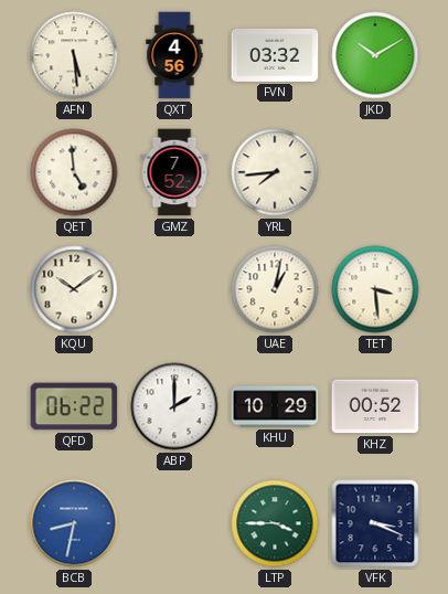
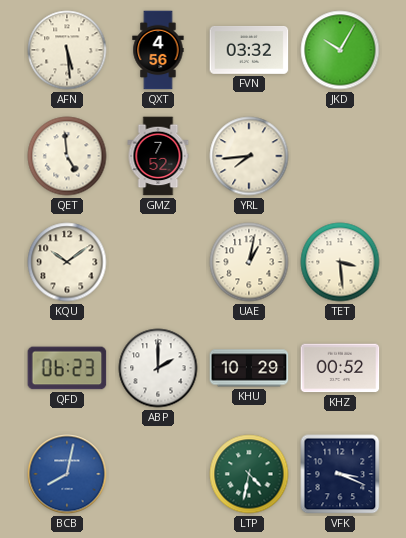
JKD: 10:10 -> 10:05 (340, 50)
QFD: 06:22 -> 06:23 (67, 368)
BCB: 8:32 -> 8:02 (67, 474)
LTP: 3:45 -> 4:32 (249, 474)
